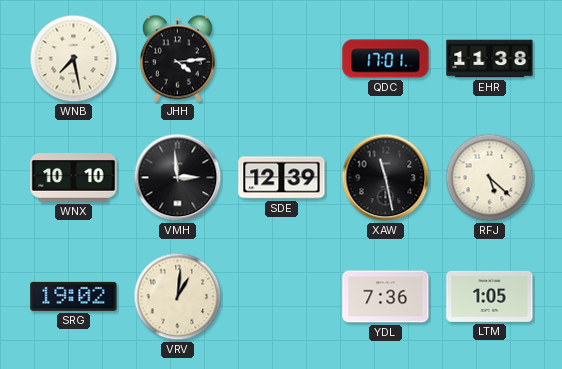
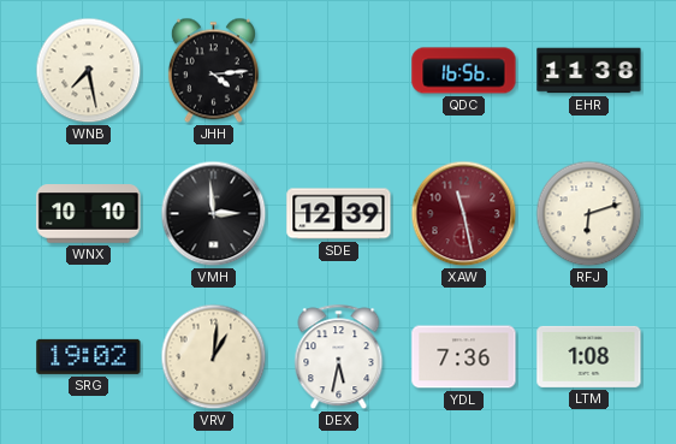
QDC: 17:01 -> 16:56 (464, 71)
XAW dial: black -> burgundy (464, 214)
RFJ: 5:22 -> 6:12 (589, 214)
DEX: none -> 5:32 (339, 357)
LTM: 1:05 -> 1:08 (589, 356)
